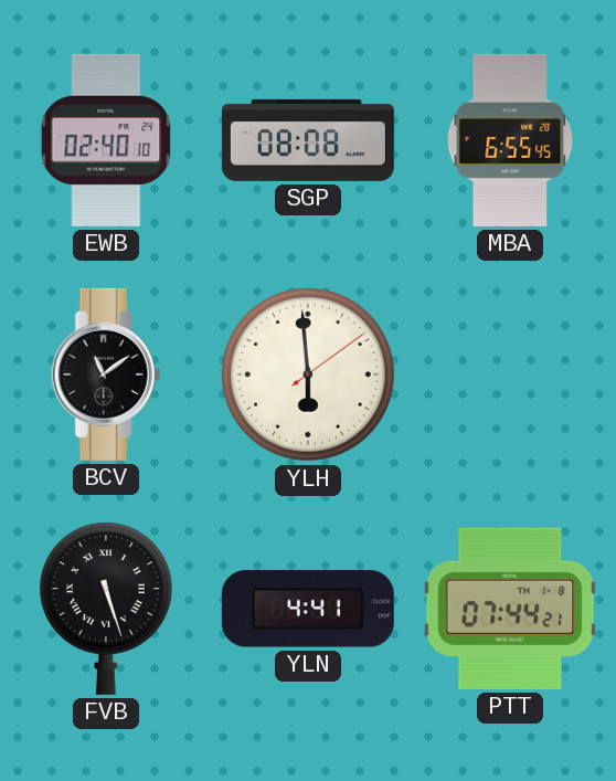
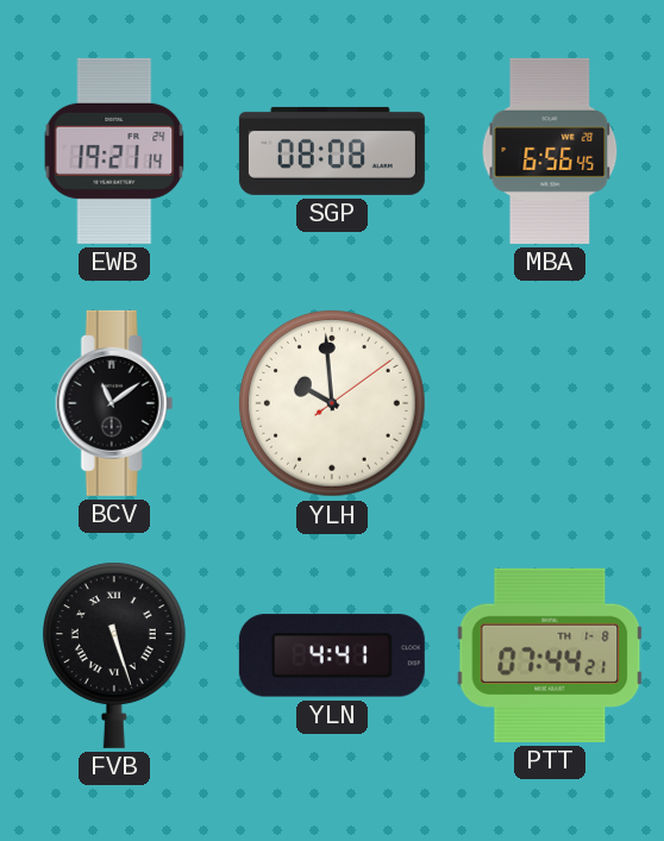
EWB: 02:40 -> 19:21 (114, 151)
MBA: 6:55 -> 6:56 (550, 151)
YLH: 5:59 -> 9:59 (333, 404)
